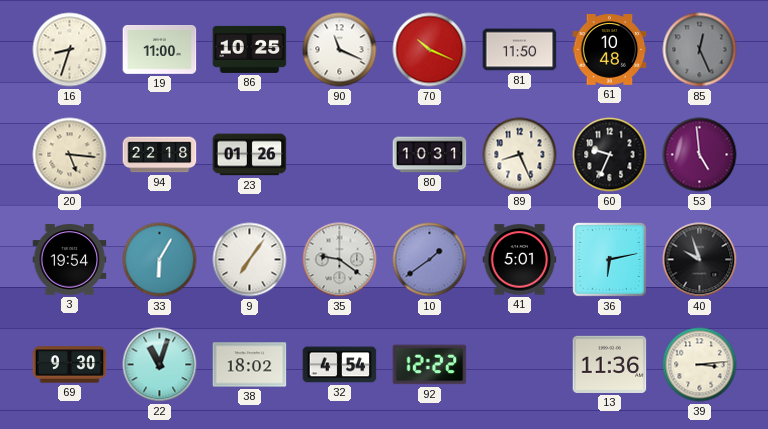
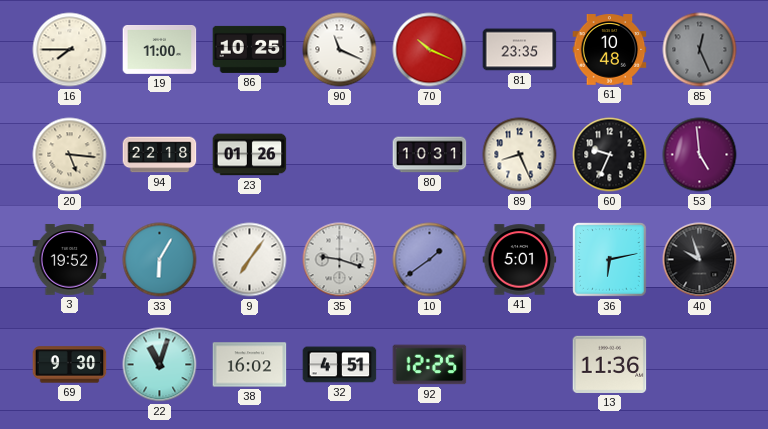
16: 8:33 -> 7:45 (70, 50)
81: 11:50 -> 23:35 (520, 50)
3: 19:54 -> 19:52 (70, 260)
35: 9:21 -> 9:18 (340, 260)
38: 18:02 -> 16:02 (250, 365)
32: 4:54 -> 4:51 (340, 365)
92: 12:22 -> 12:25 (430, 365)
39: 3:14 -> none (700, 365)
